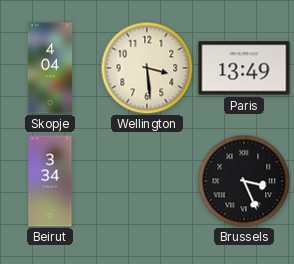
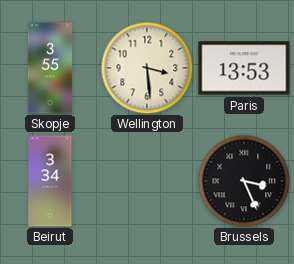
Skopje: 4:04 -> 3:55 (50, 68)
Paris: 13:49 -> 13:53 (244, 68)
